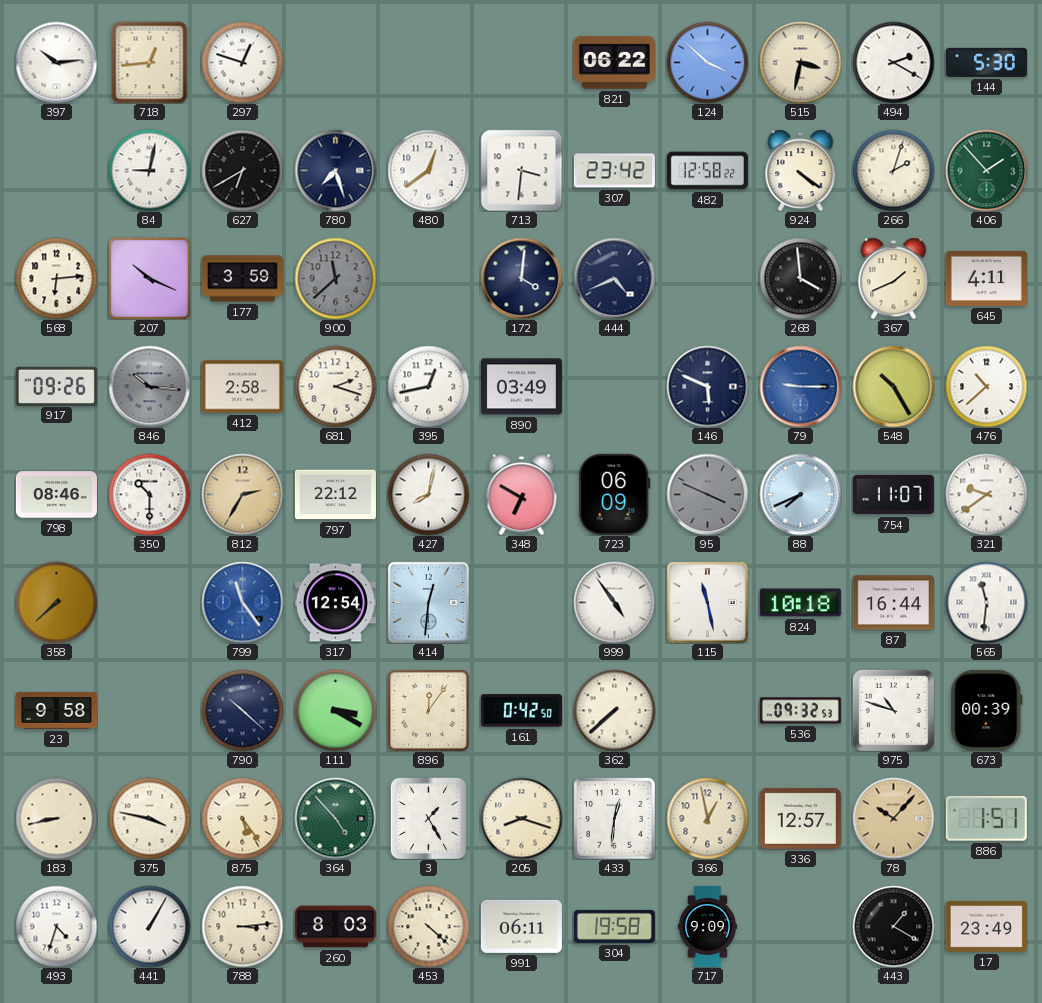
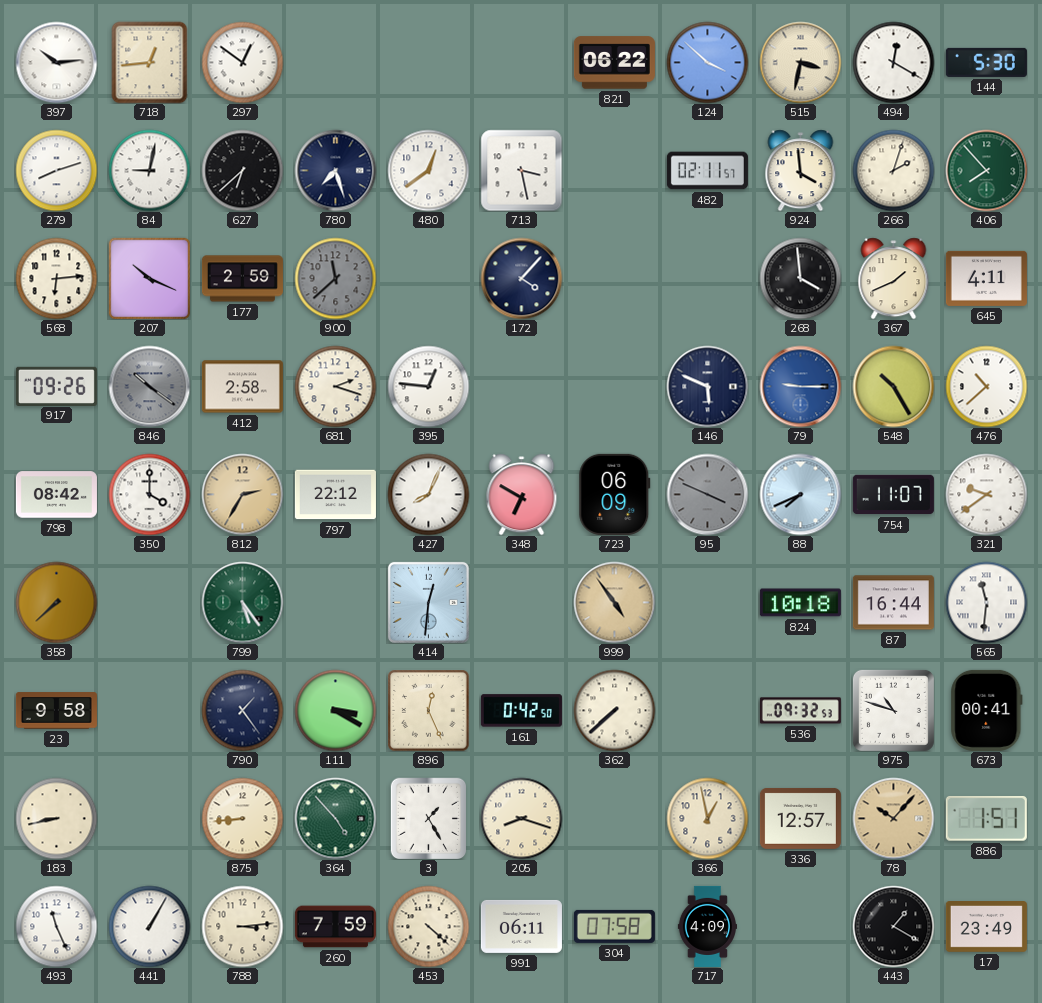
297: 12:48 -> 12:51 (242, 62)
494: 2:20 -> 12:20 (893, 62)
279: none -> 8:12 (56, 170)
627: 6:40 -> 6:38 (242, 170)
713: 3:31 -> 3:28 (521, 170)
307: 23:42 -> none (614, 171)
482: 12:58 -> 02:11 (707, 171)
924: 4:21 -> 3:59 (801, 170)
406: 1:53 -> 7:53 (986, 170)
177: 3:59 -> 2:59 (242, 279)
172: 4:01 -> 4:07 (521, 278)
444: 4:41 -> none (614, 278)
846: 10:16 -> 10:21 (149, 386)
395: 12:43 -> 12:46 (428, 386)
890: 03:49 -> none (521, 387)
798: 08:46 -> 08:42 (56, 495)
350: 10:30 -> 4:00 (149, 494)
427: 8:02 -> 8:04 (428, 494)
799: 11:24 -> 5:24 (242, 602)
799 dial: blue -> green (242, 602)
317: 12:54 -> none (335, 603)
999 dial: white -> champagne (614, 602)
115: 11:28 -> none (707, 602)
790: 10:22 -> 1:24 (242, 710)
896: 12:06 -> 12:26 (428, 710)
673: 00:39 -> 00:41 (987, 710)
375: 3:47 -> none (149, 818)
875: 5:24 -> 8:44 (242, 818)
433: 12:31 -> none (614, 818)
493: 4:33 -> 11:26 (56, 926)
260: 8:03 -> 7:59 (335, 927)
304: 19:58 -> 07:58 (614, 926)
717: 9:09 -> 4:09 (707, 926)
